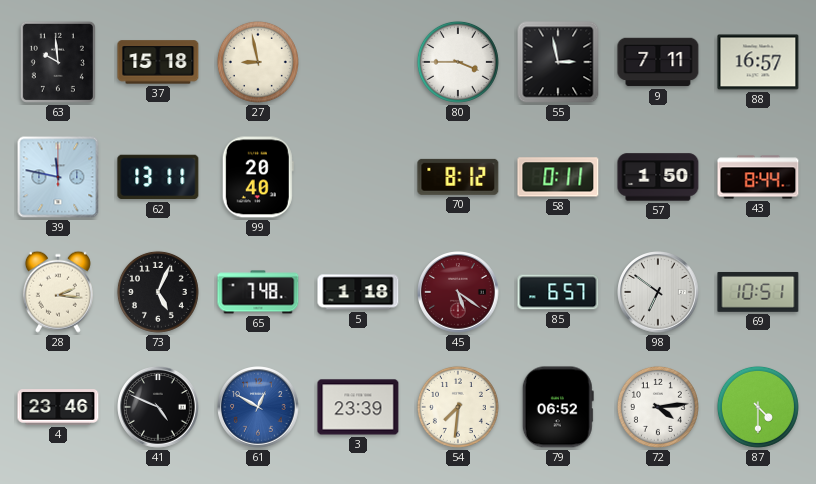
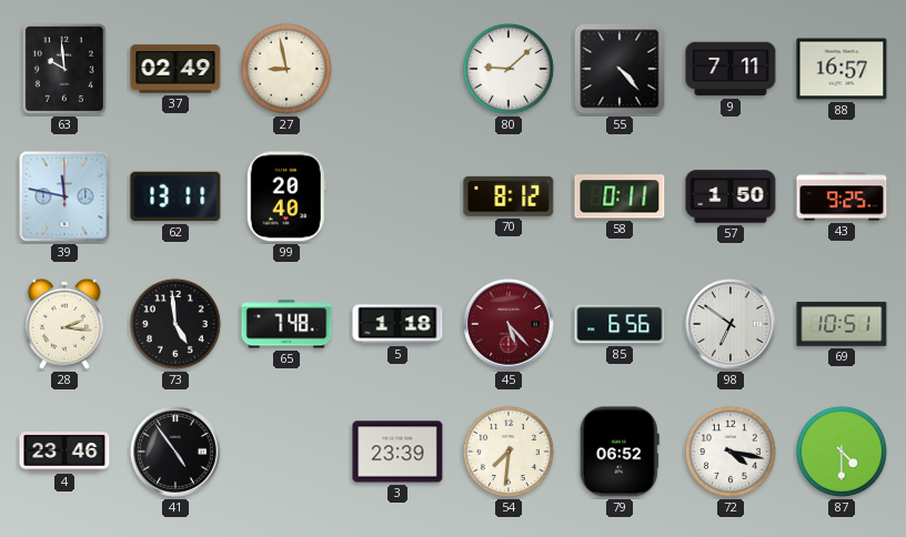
37: 15:18 -> 02:49 (175, 69)
80: 3:45 -> 9:08 (509, 69)
55: 2:58 -> 4:23 (620, 69)
43: 8:44 -> 9:25 (842, 196)
73: 5:04 -> 4:59 (175, 324)
45: 5:21 -> 5:23 (509, 324)
85: 6:57 -> 6:56 (620, 324)
41: 4:49 -> 4:54 (175, 452)
61: 12:50 -> none (258, 407)
72: 4:14 -> 4:17 (731, 452)
